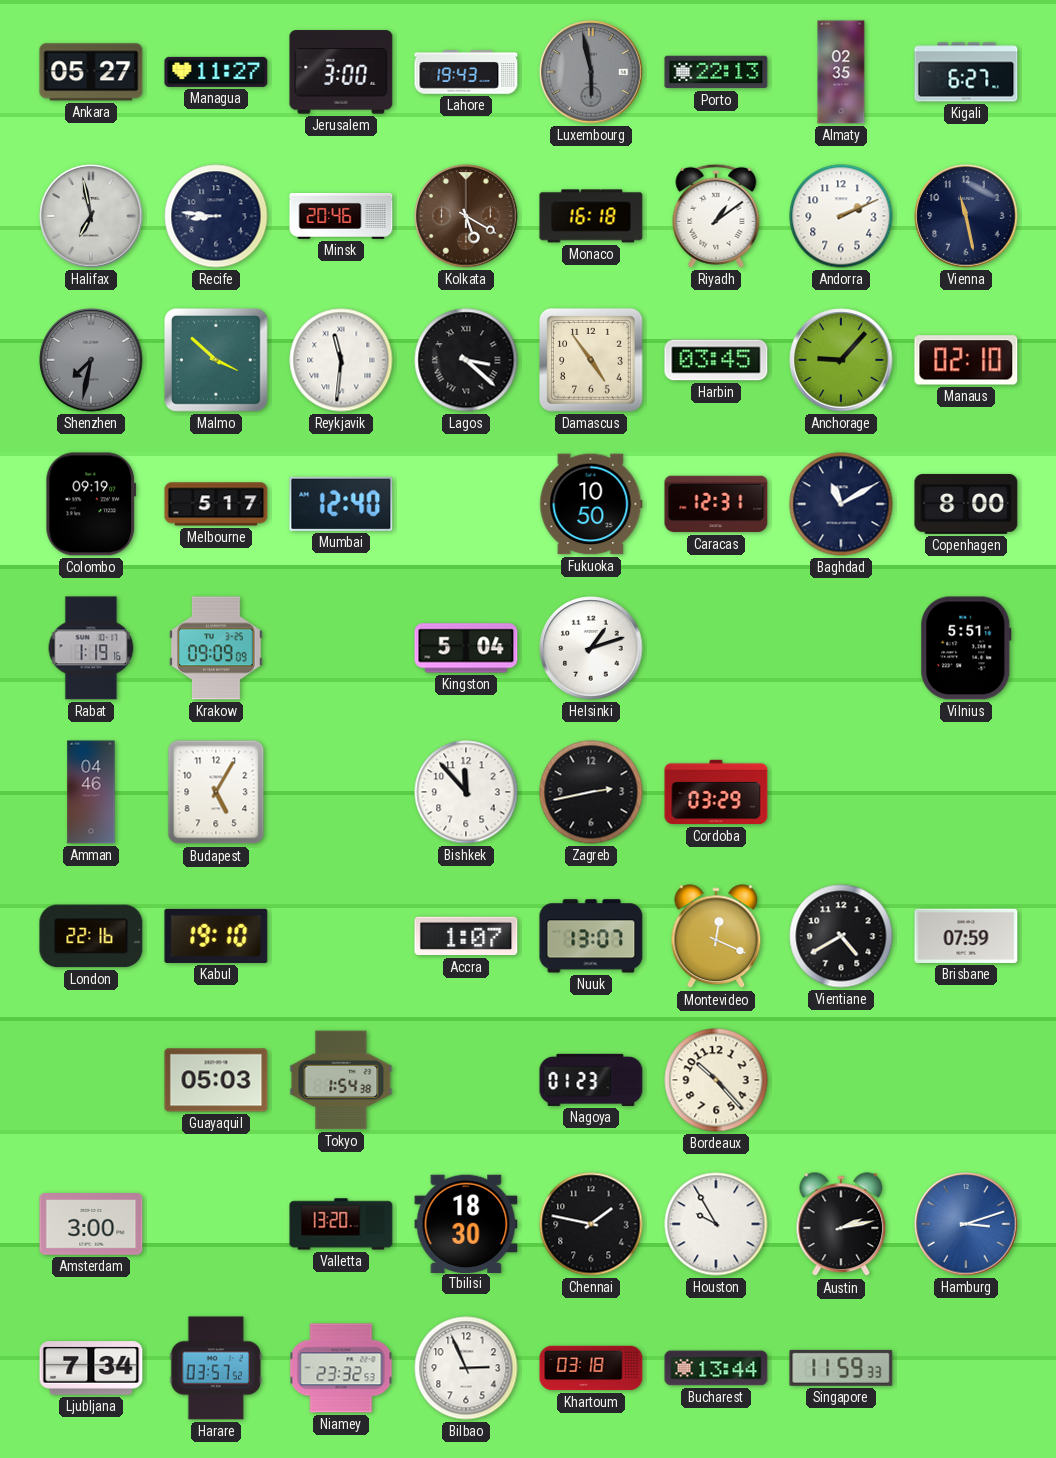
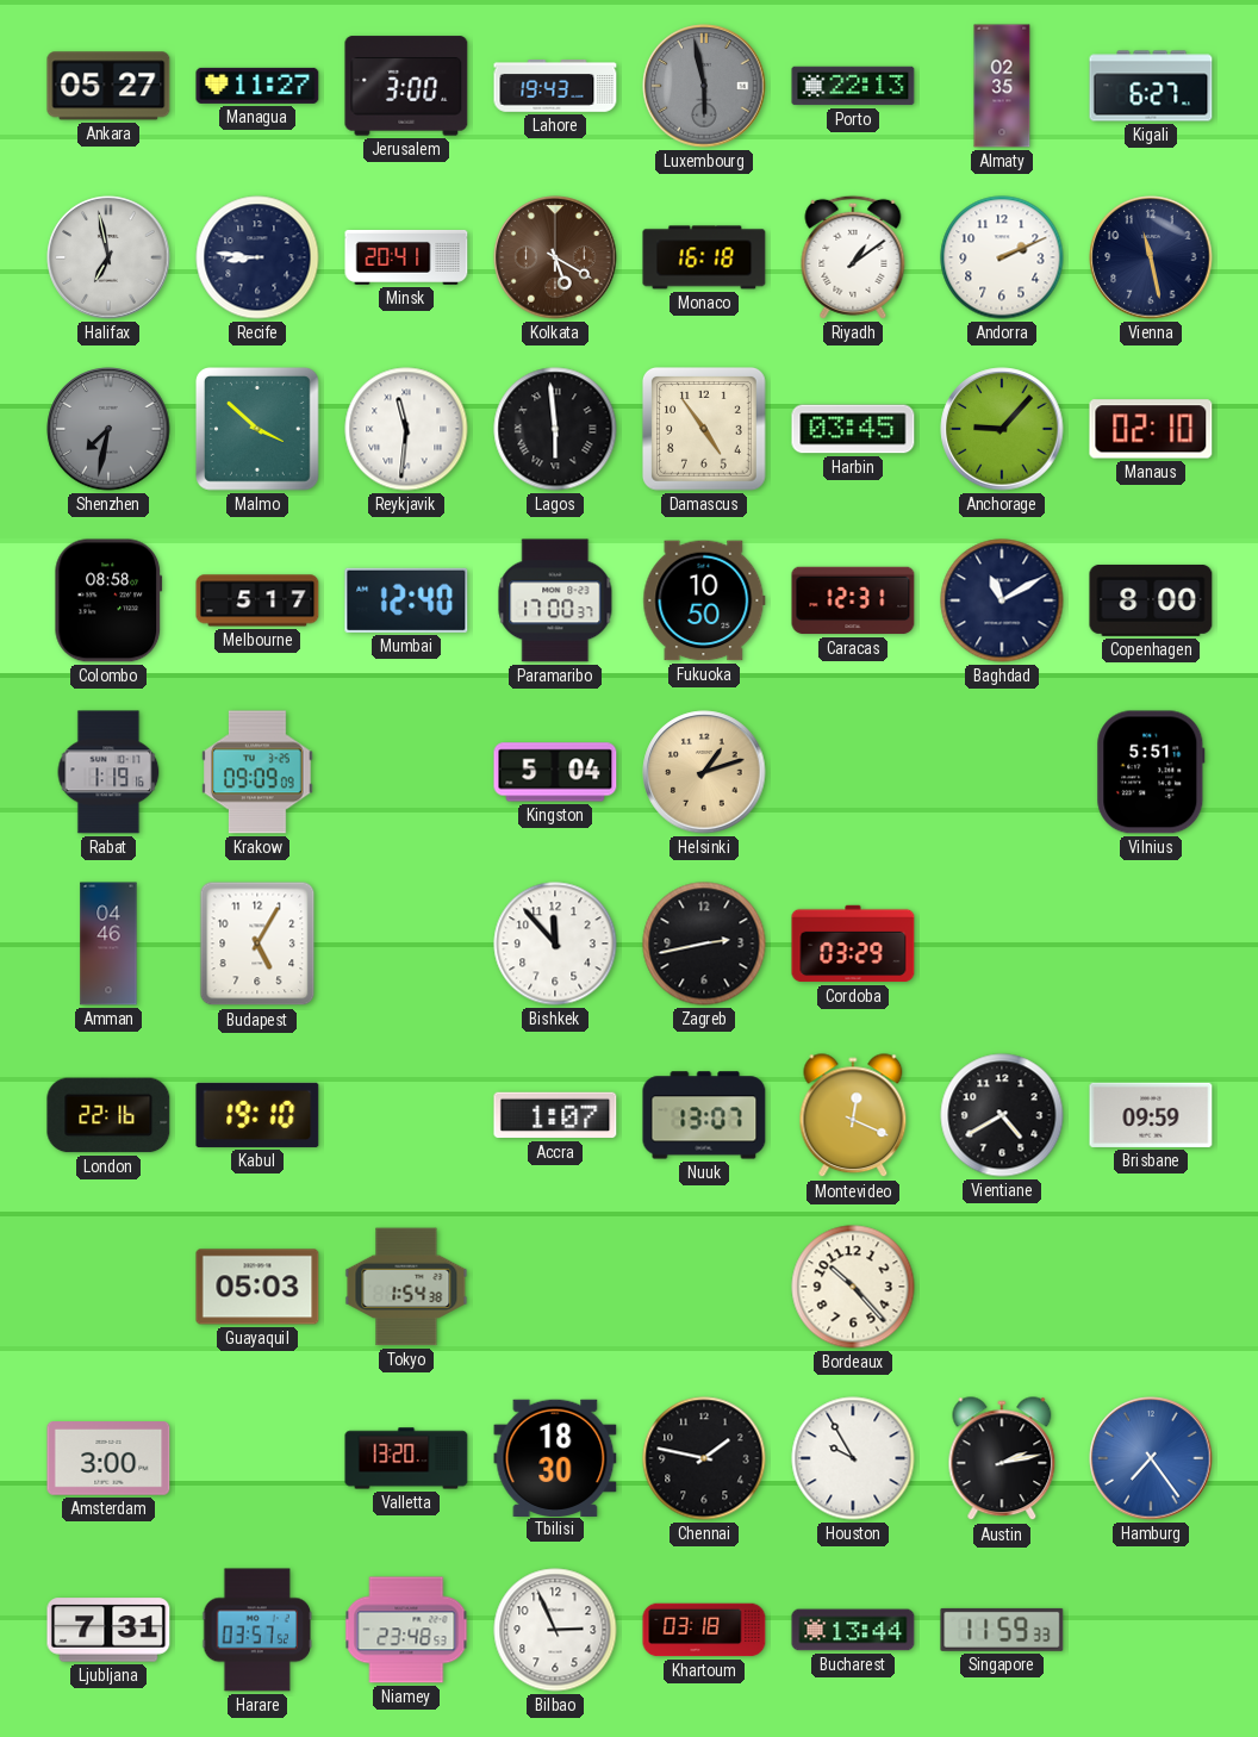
Minsk: 20:46 -> 20:41 (406, 259)
Lagos: 3:22 -> 5:59 (555, 429)
Colombo: 09:19 -> 08:58 (108, 600)
Paramaribo: none -> 17:00 (555, 600)
Helsinki dial: white -> champagne (704, 772)
Brisbane: 07:59 -> 09:59 (1151, 1115)
Nagoya: 01:23 -> none (591, 1080)
Hamburg: 3:12 -> 7:24 (1151, 1458)
Ljubljana: 7:34 -> 7:31 (108, 1630)
Niamey: 23:32 -> 23:48 (406, 1630)
